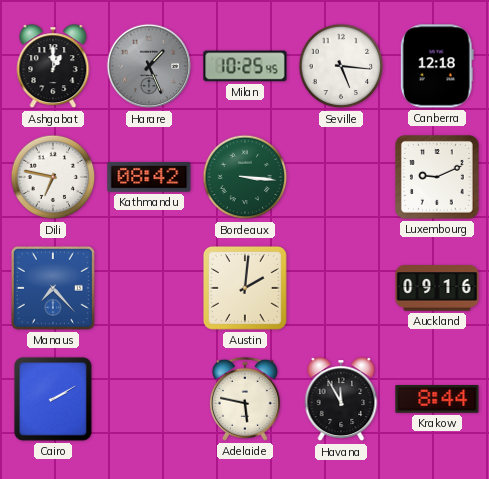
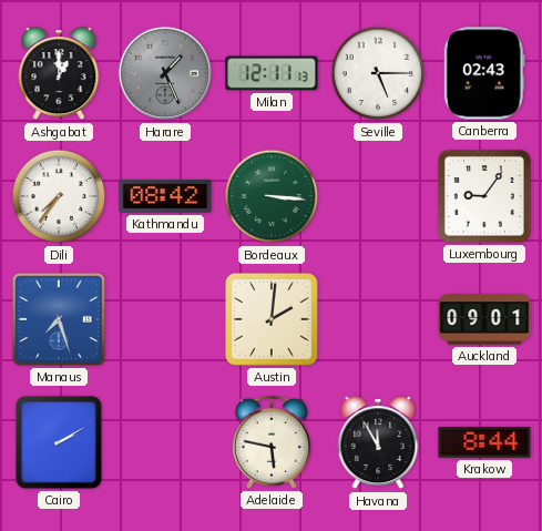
Milan: 10:25 -> 12:11 (272, 73)
Seville: 5:16 -> 5:15 (378, 73)
Canberra: 12:18 -> 02:43 (484, 73)
Dili: 6:47 -> 7:36 (59, 196)
Luxembourg: 9:11 -> 9:06 (485, 197)
Manaus: 7:23 -> 7:27 (59, 319)
Auckland: 09:16 -> 09:01 (484, 319)
